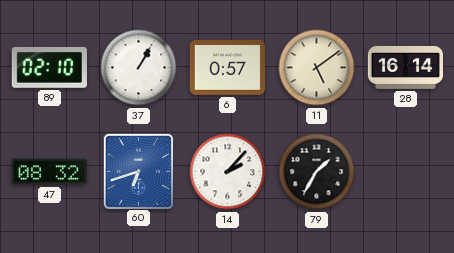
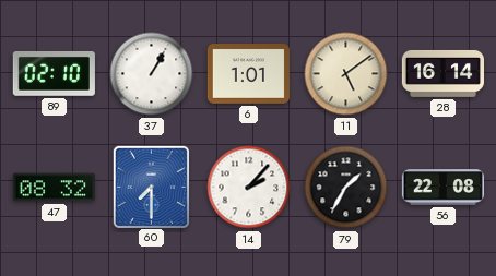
6: 0:57 -> 1:01 (248, 74)
60: 6:42 -> 7:30 (151, 187)
56: none -> 22:08 (442, 188)
